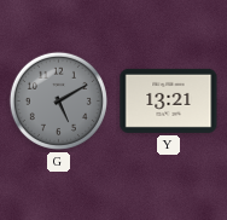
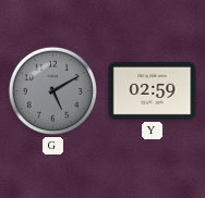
Y: 13:21 -> 02:59 (153, 90)
